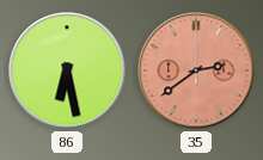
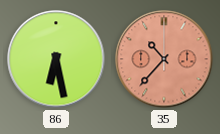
35: 2:39 -> 10:37 (164, 59)
